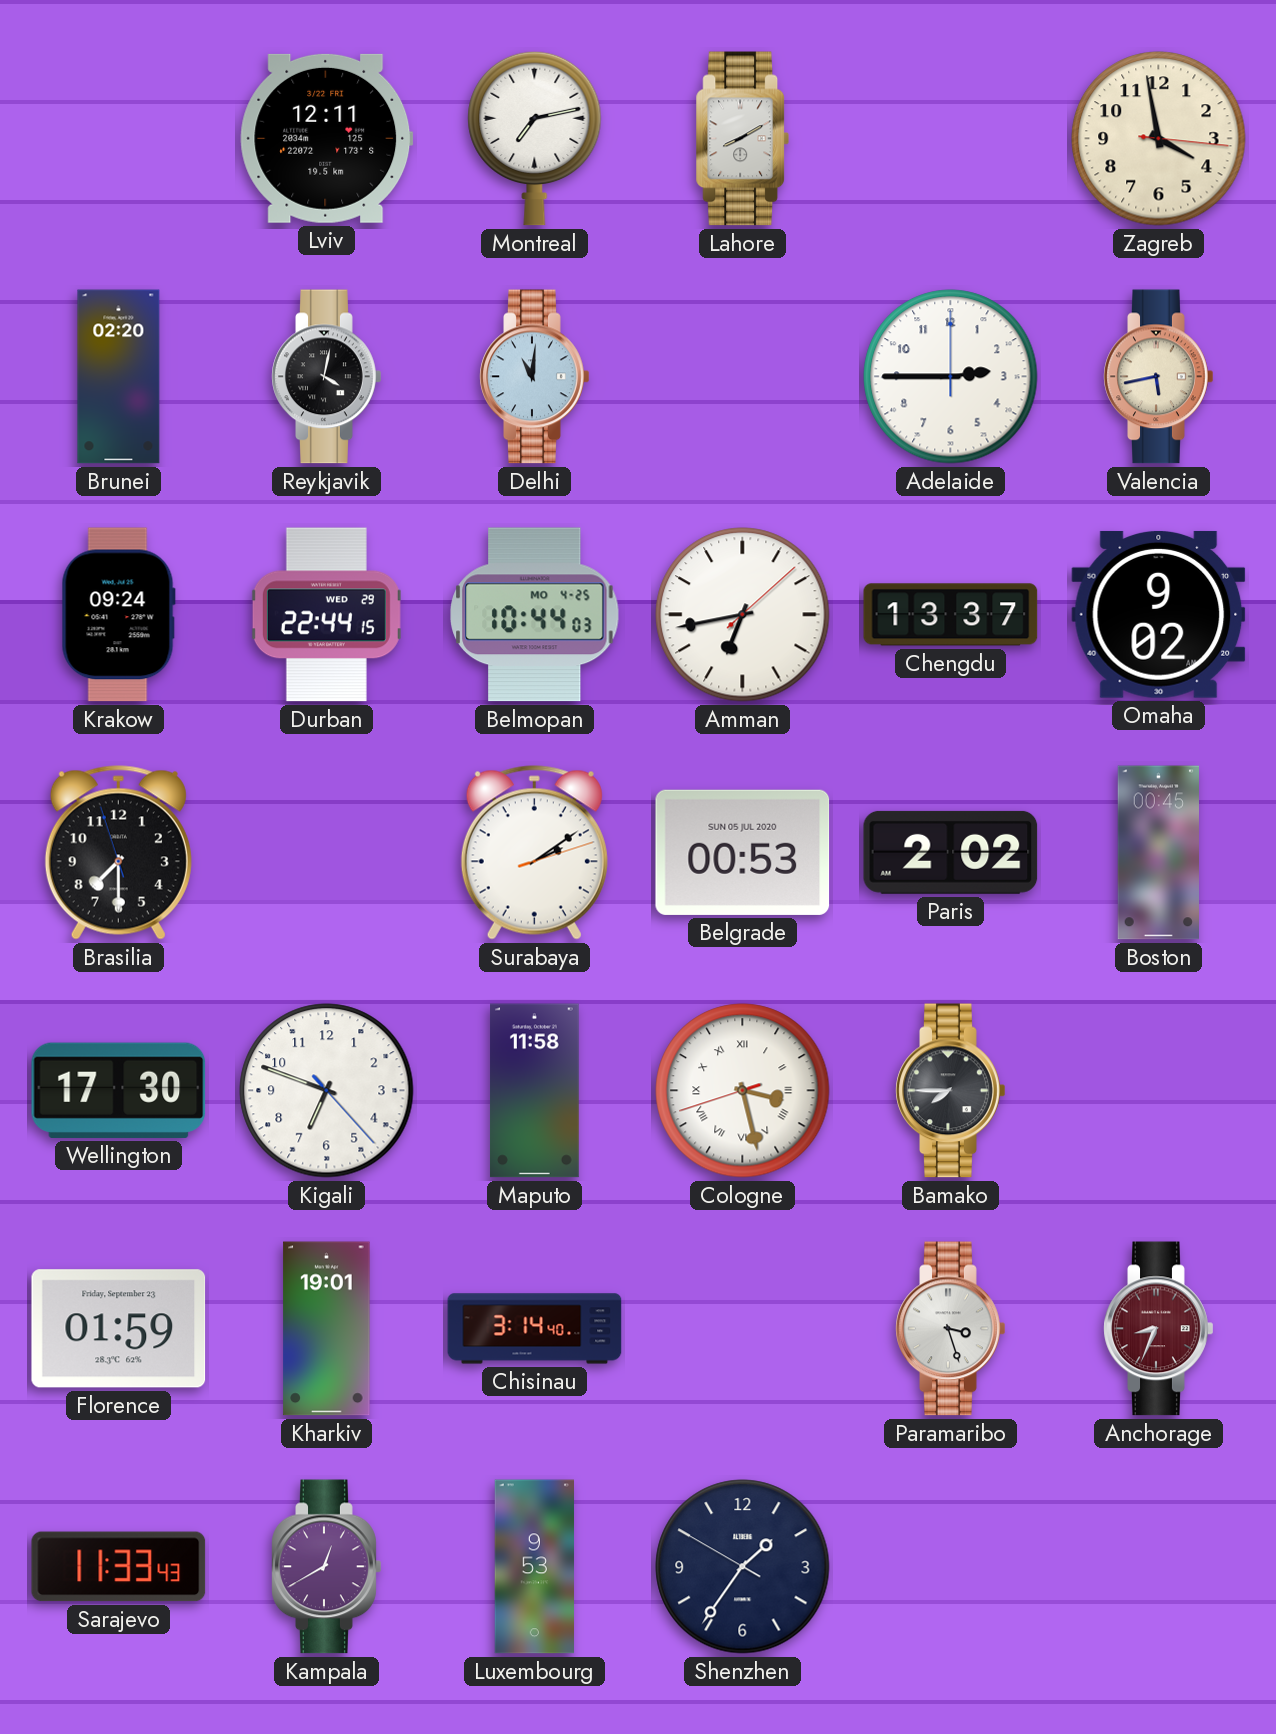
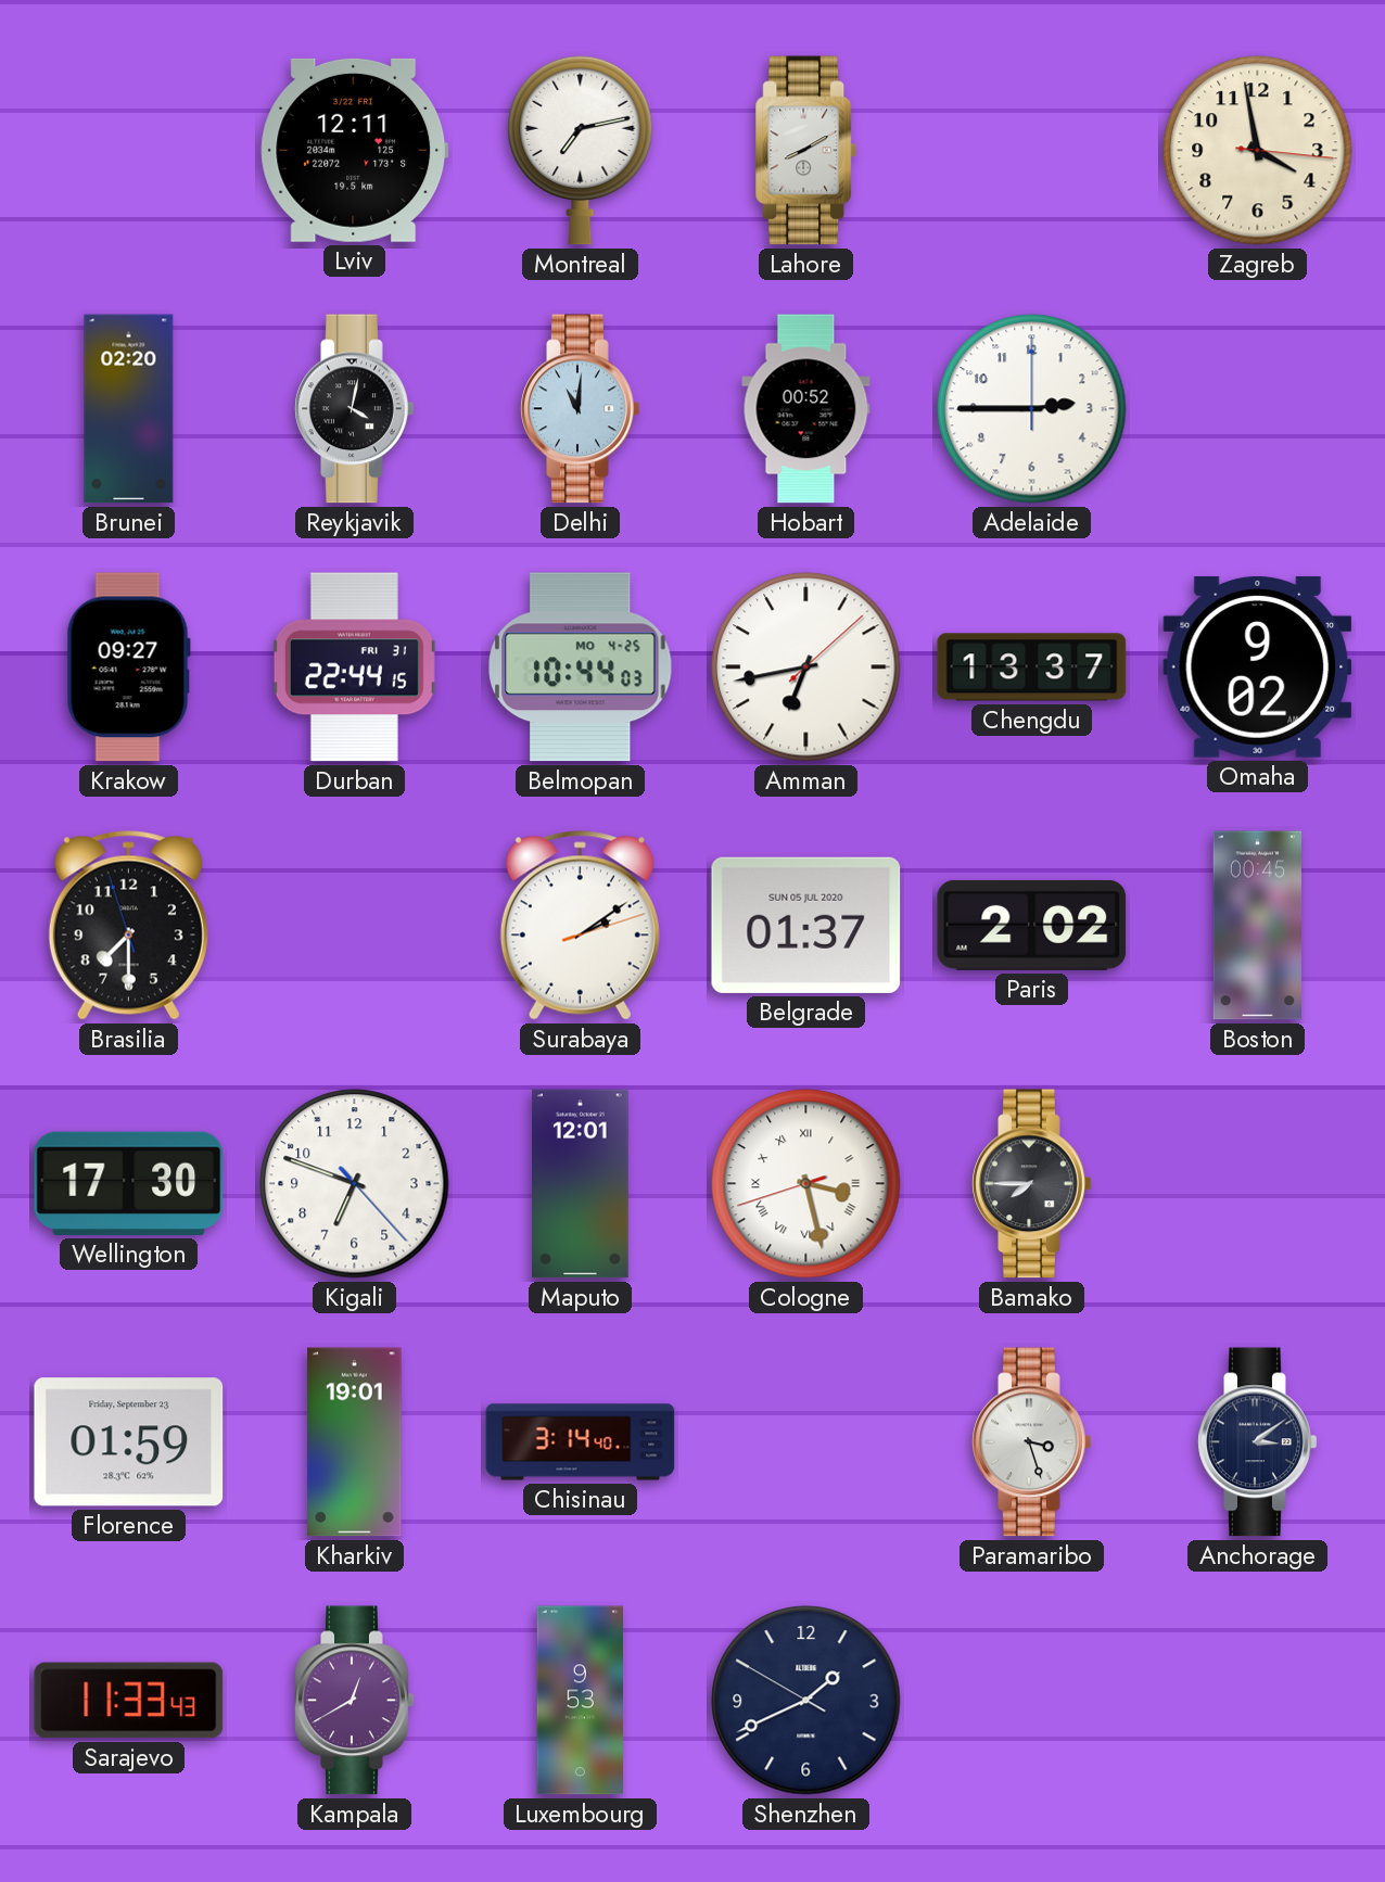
Hobart: none -> 00:52 (806, 409)
Valencia: 5:43 -> none (1159, 377)
Krakow: 09:24 -> 09:27 (128, 667)
Durban date: WED 29 -> FRI 31 (354, 667)
Belgrade: 00:53 -> 01:37 (806, 925)
Maputo: 11:58 -> 12:01 (581, 1184)
Anchorage: 8:34 -> 3:09 (1258, 1442)
Anchorage dial: burgundy -> navy (1258, 1442)
Shenzhen: 1:35 -> 1:40 (806, 1701)
